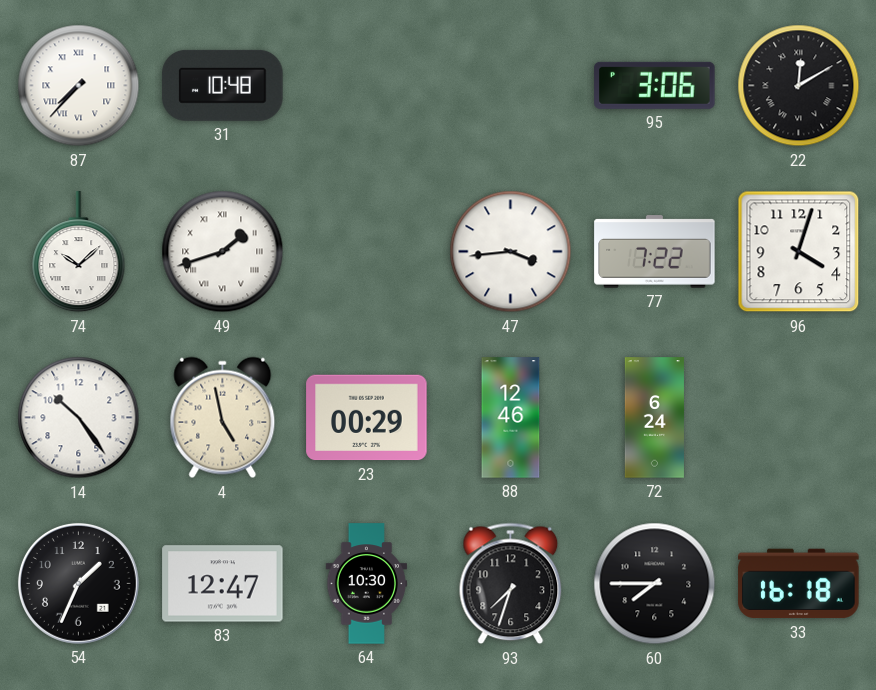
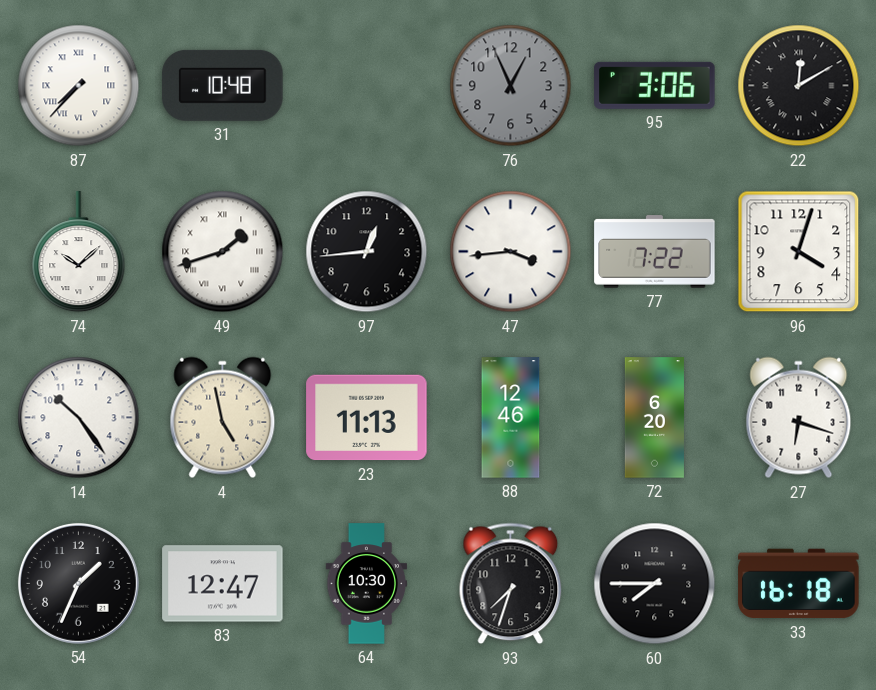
76: none -> 12:56 (511, 86)
97: none -> 12:44 (367, 252)
23: 00:29 -> 11:13 (367, 418)
72: 6:24 -> 6:20 (654, 418)
27: none -> 6:18 (799, 418)
